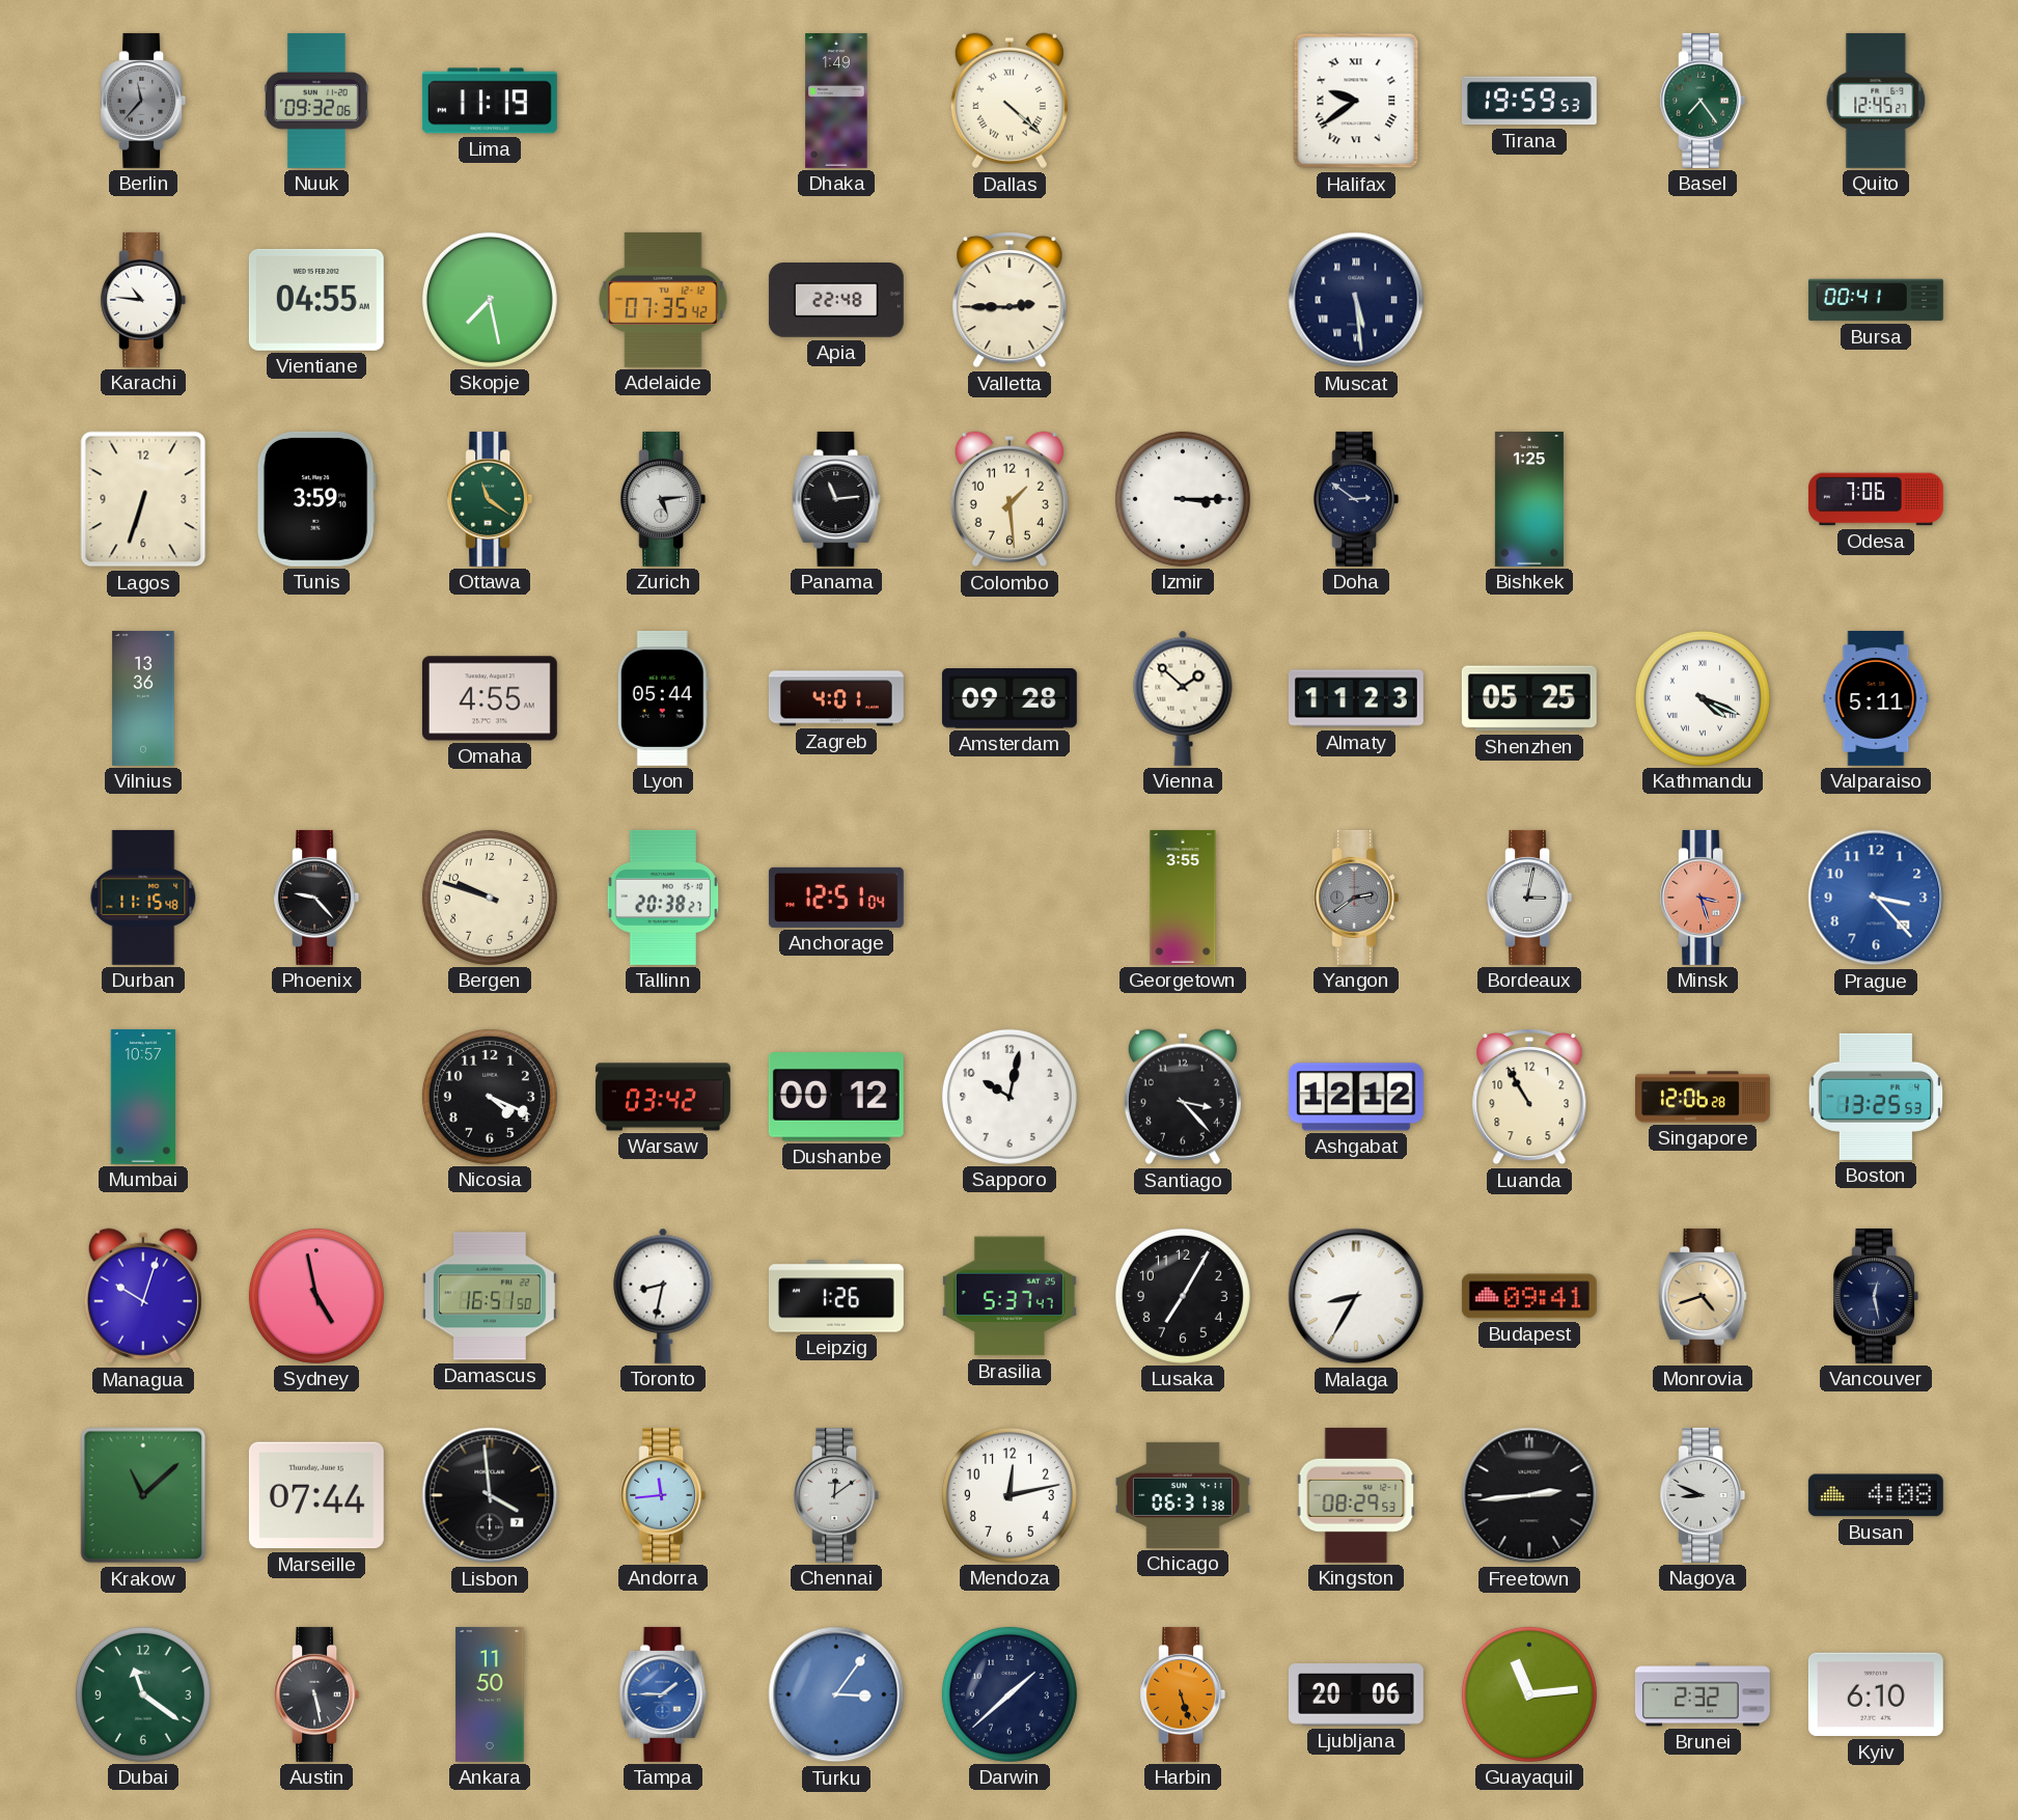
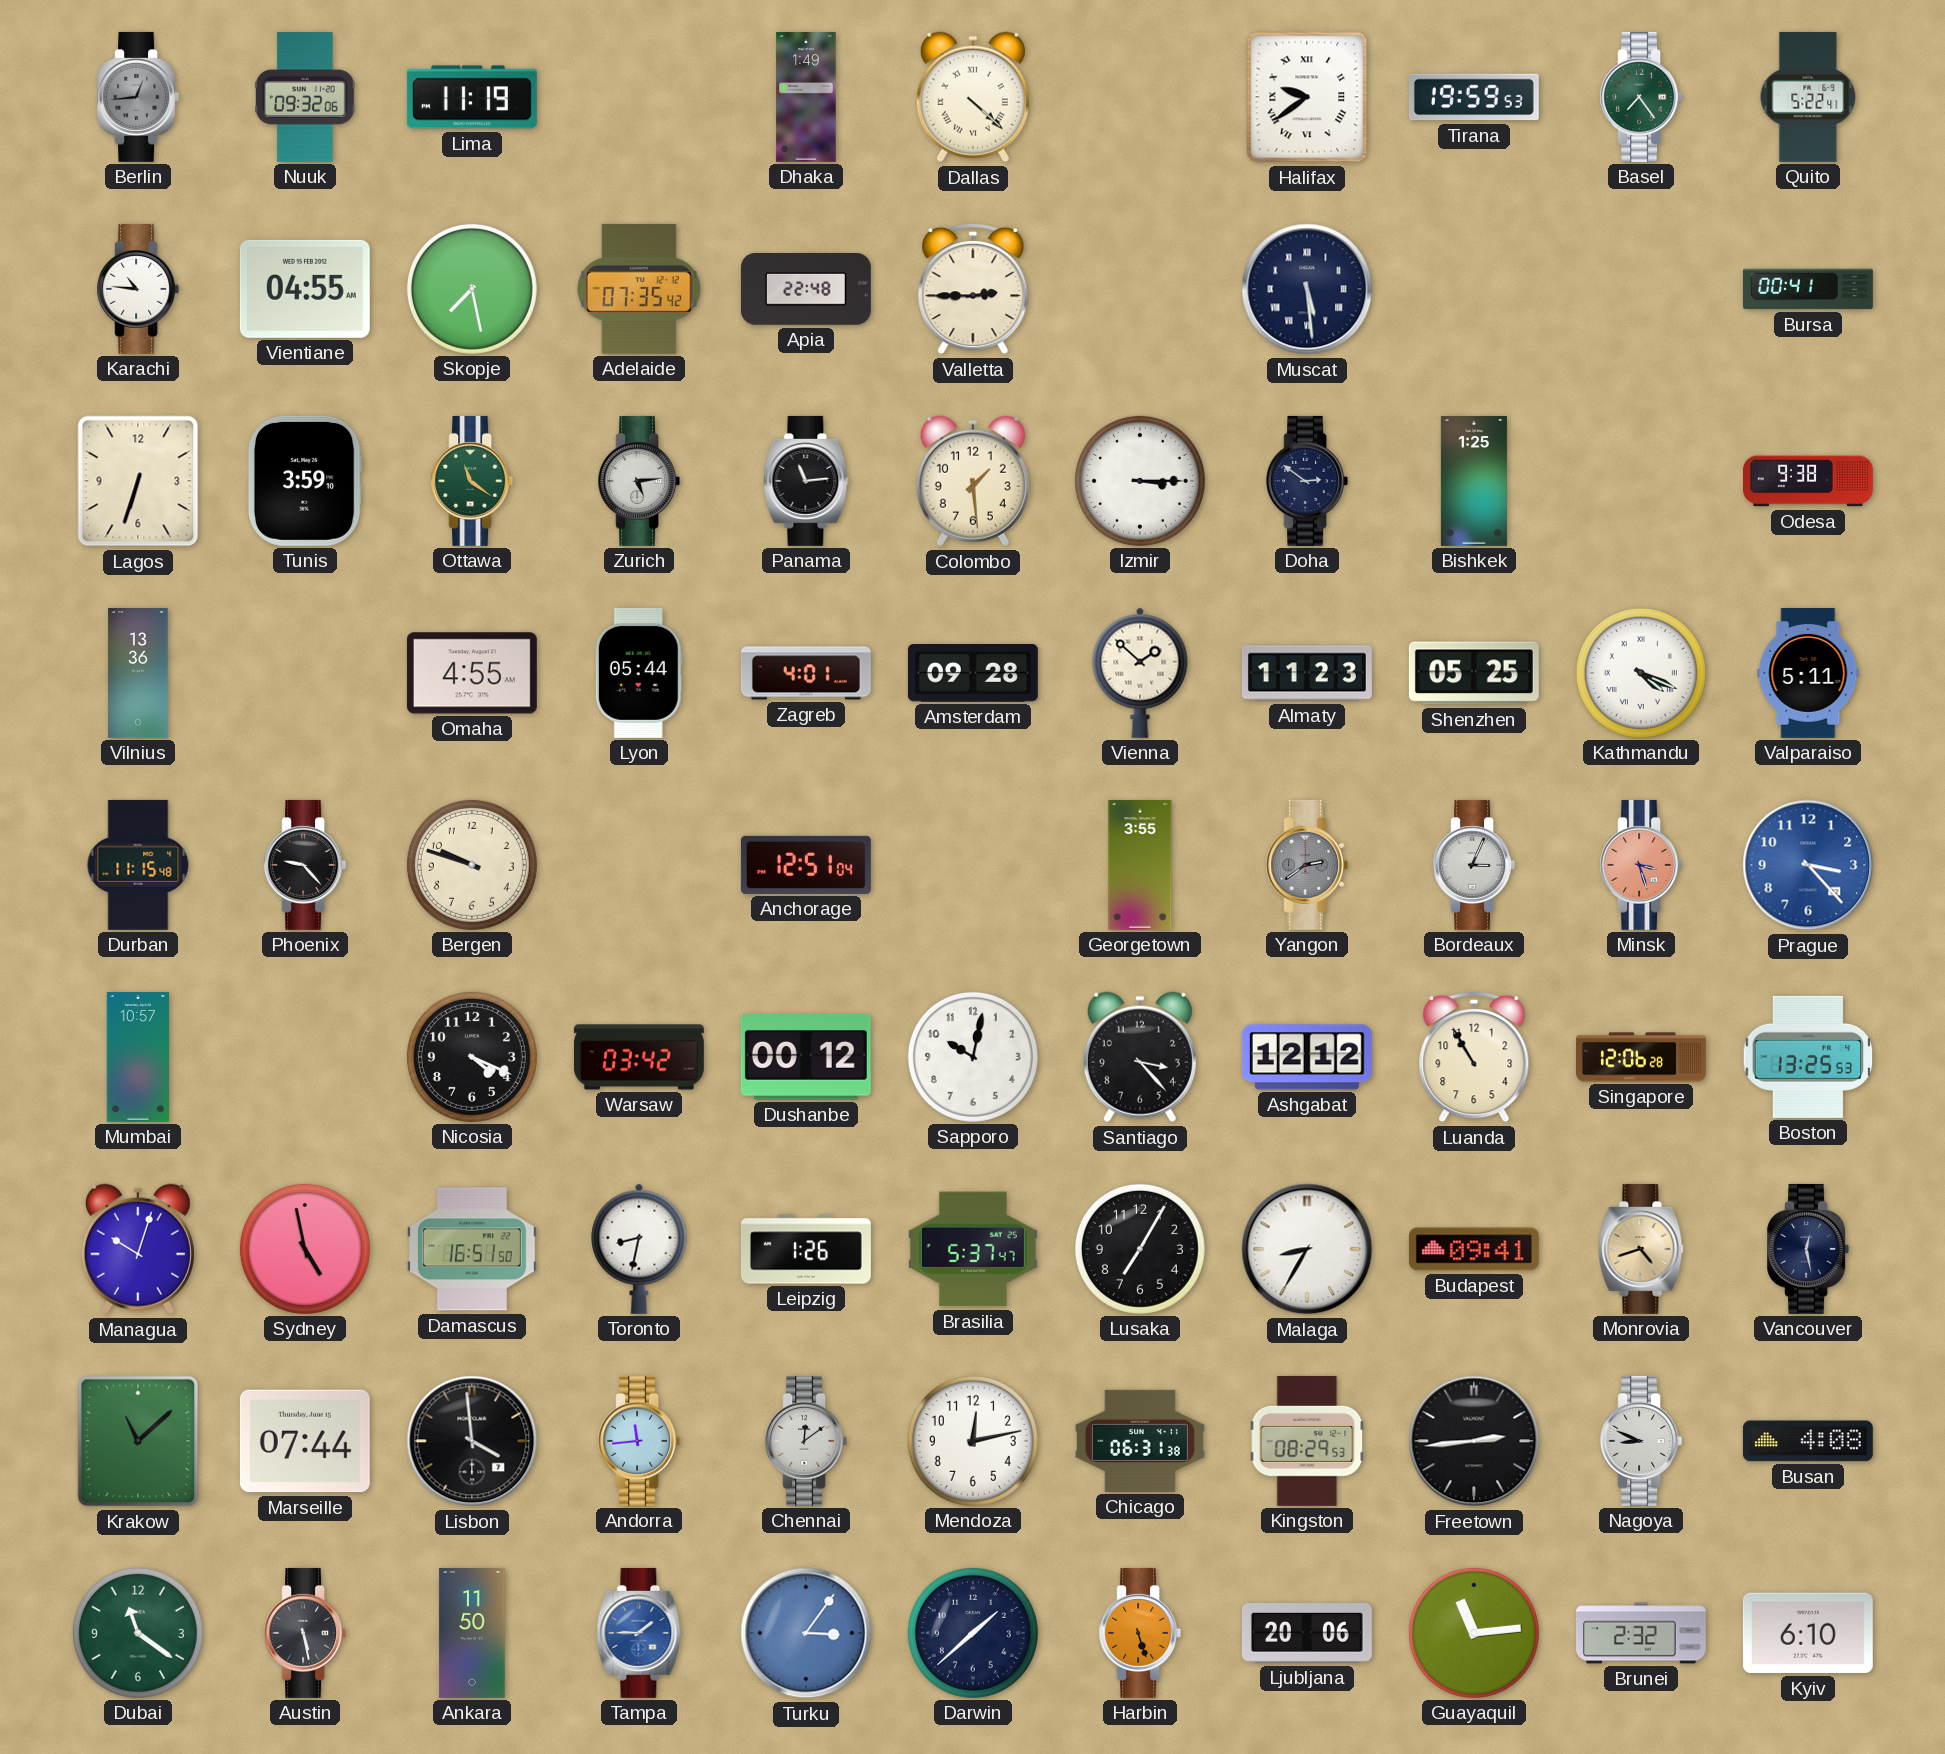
Berlin: 11:37 -> 12:44 (138, 97)
Quito: 12:45 -> 5:22 (1808, 97)
Odesa: 7:06 -> 9:38 (1808, 481)
Tallinn: 20:38 -> none (663, 898)
Bordeaux: 3:02 -> 3:04 (1474, 865)
